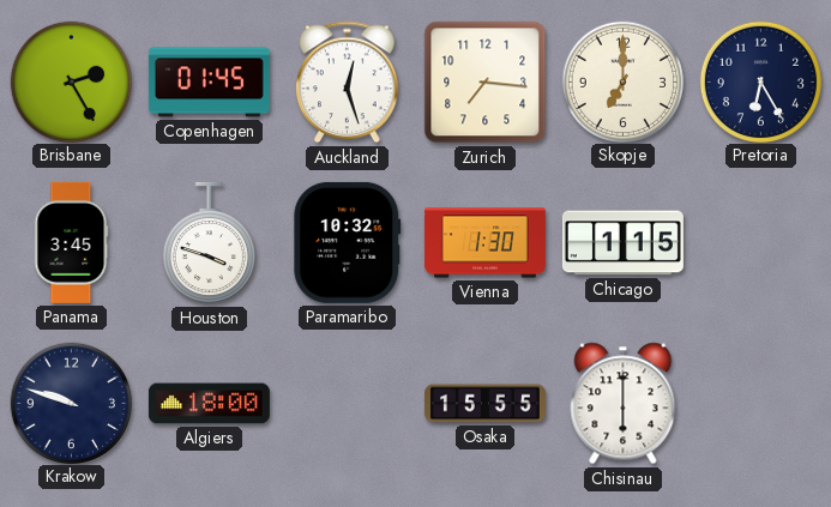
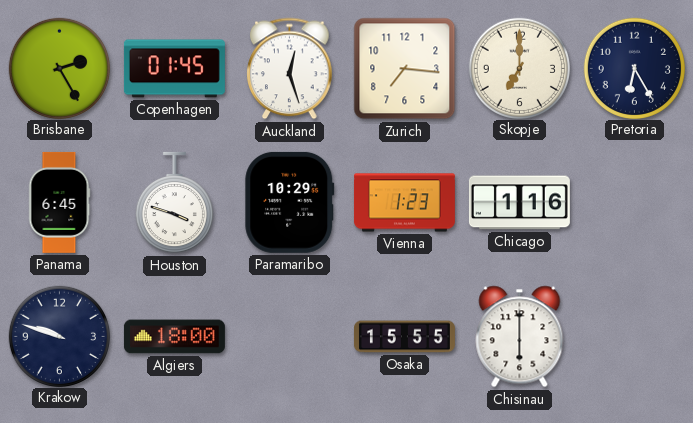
Panama: 3:45 -> 6:45 (59, 202)
Paramaribo: 10:32 -> 10:29 (290, 202)
Vienna: 1:30 -> 1:23 (404, 203)
Chicago: 1:15 -> 1:16 (519, 203)
